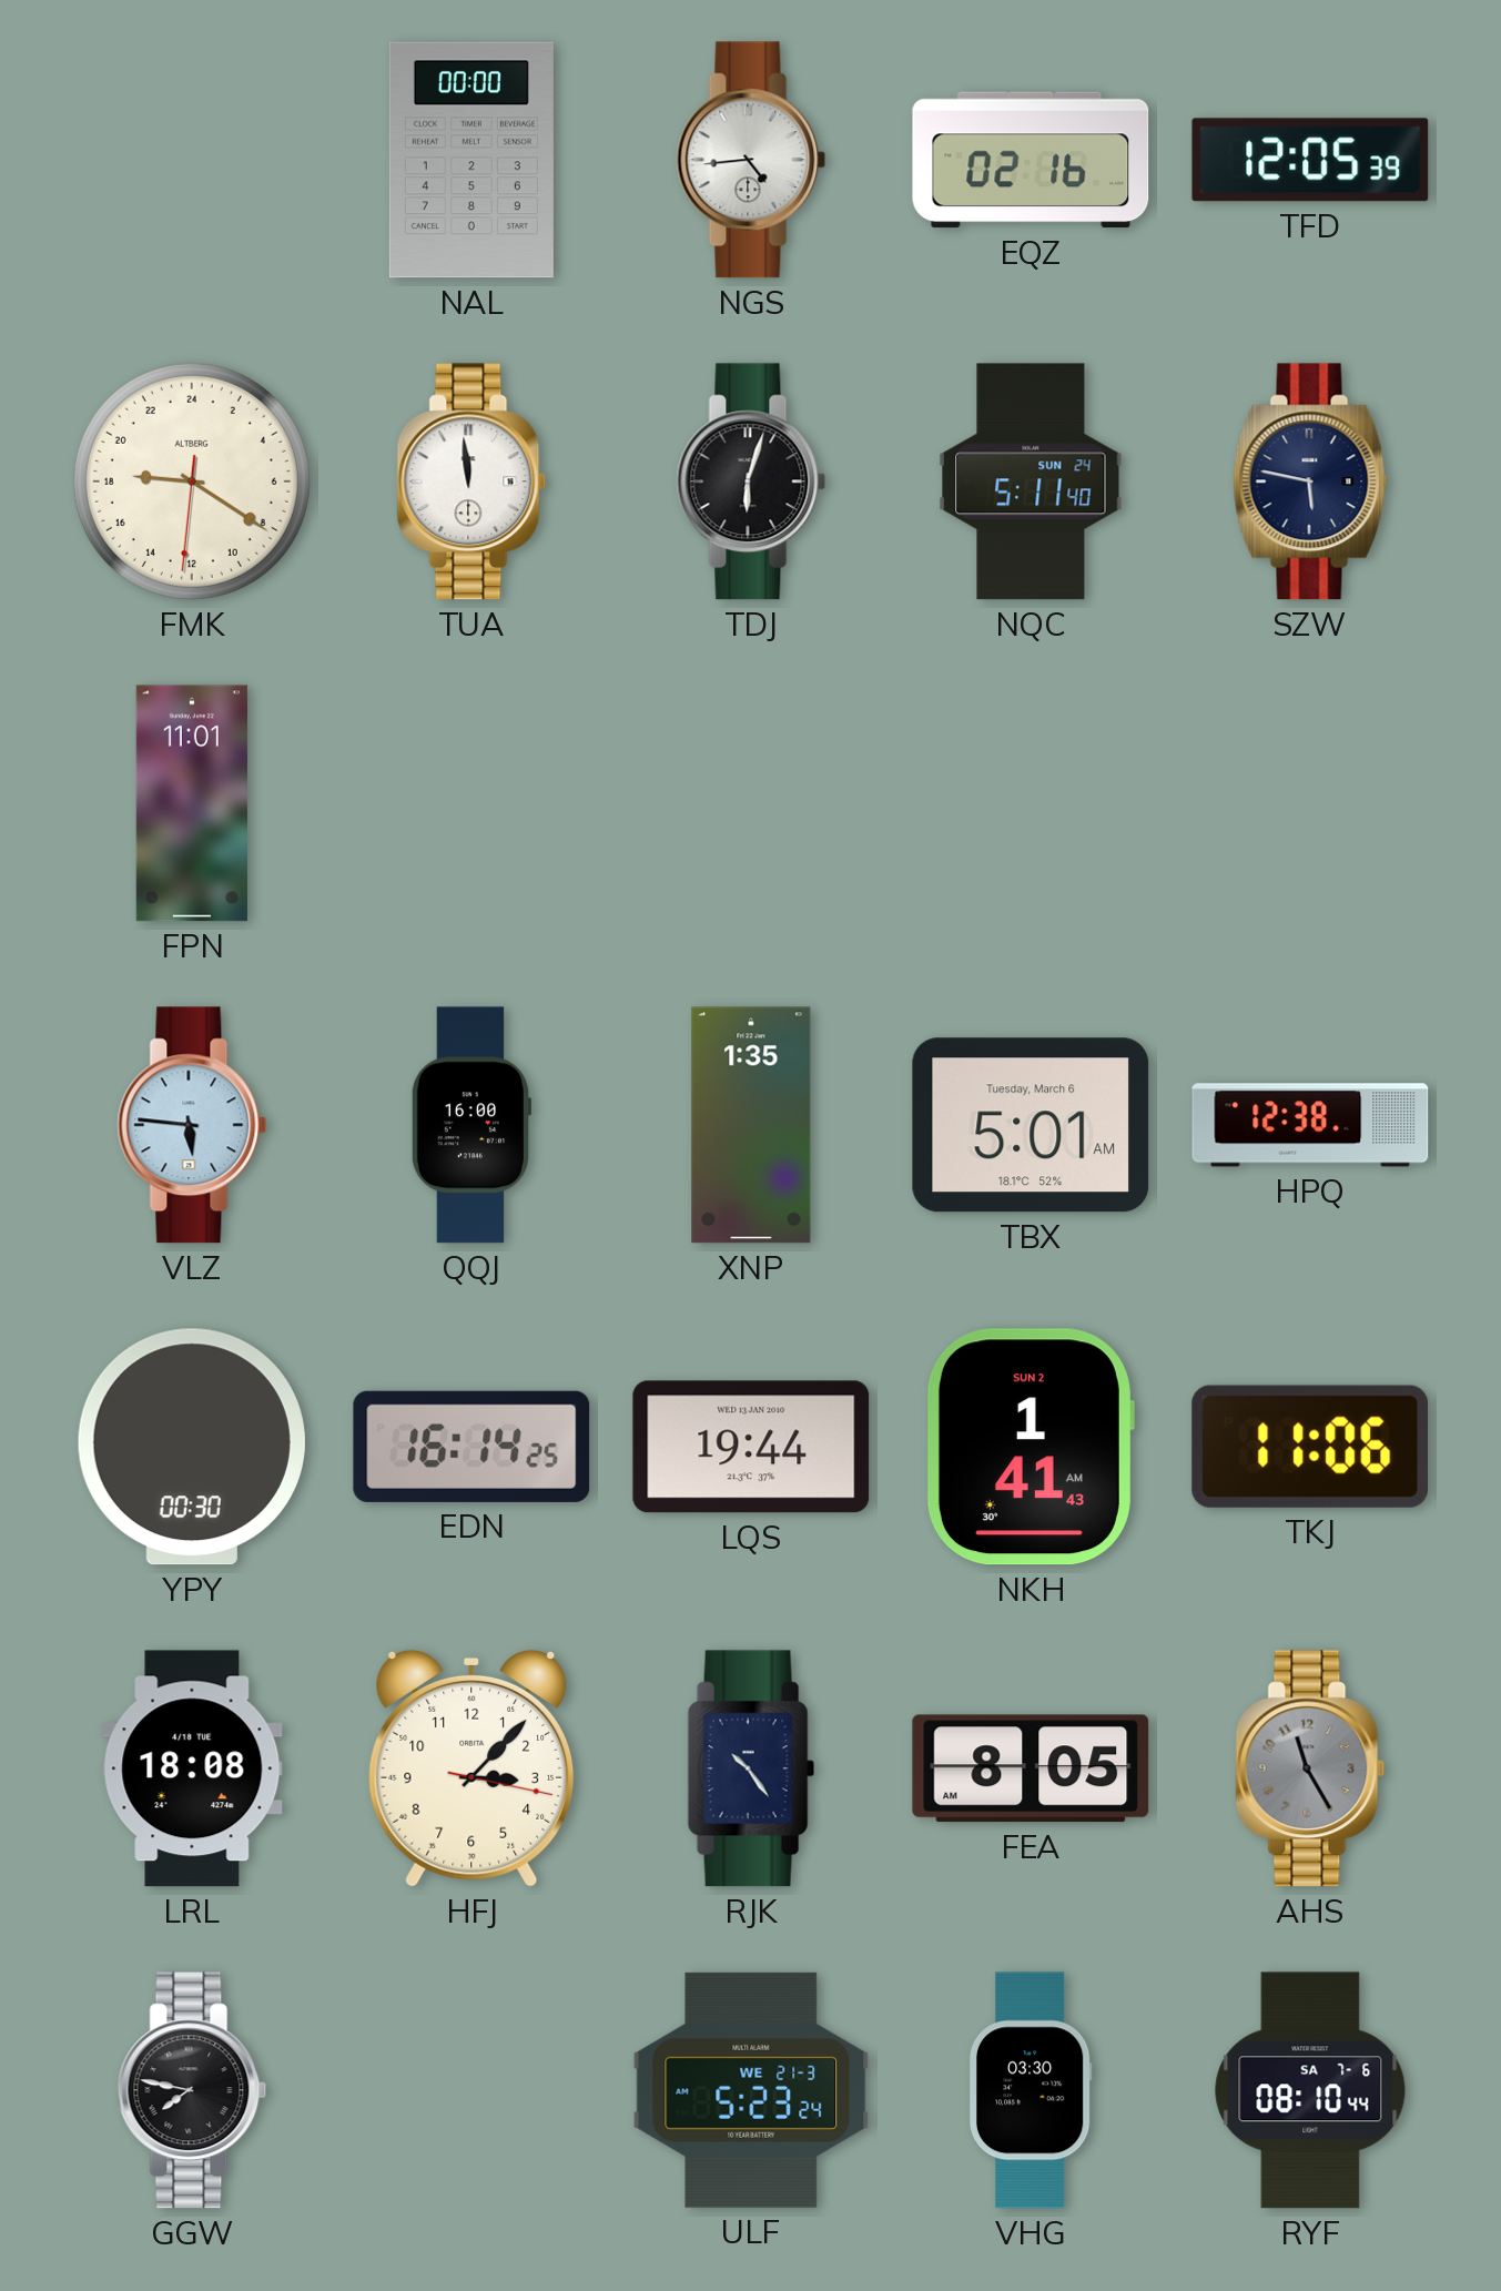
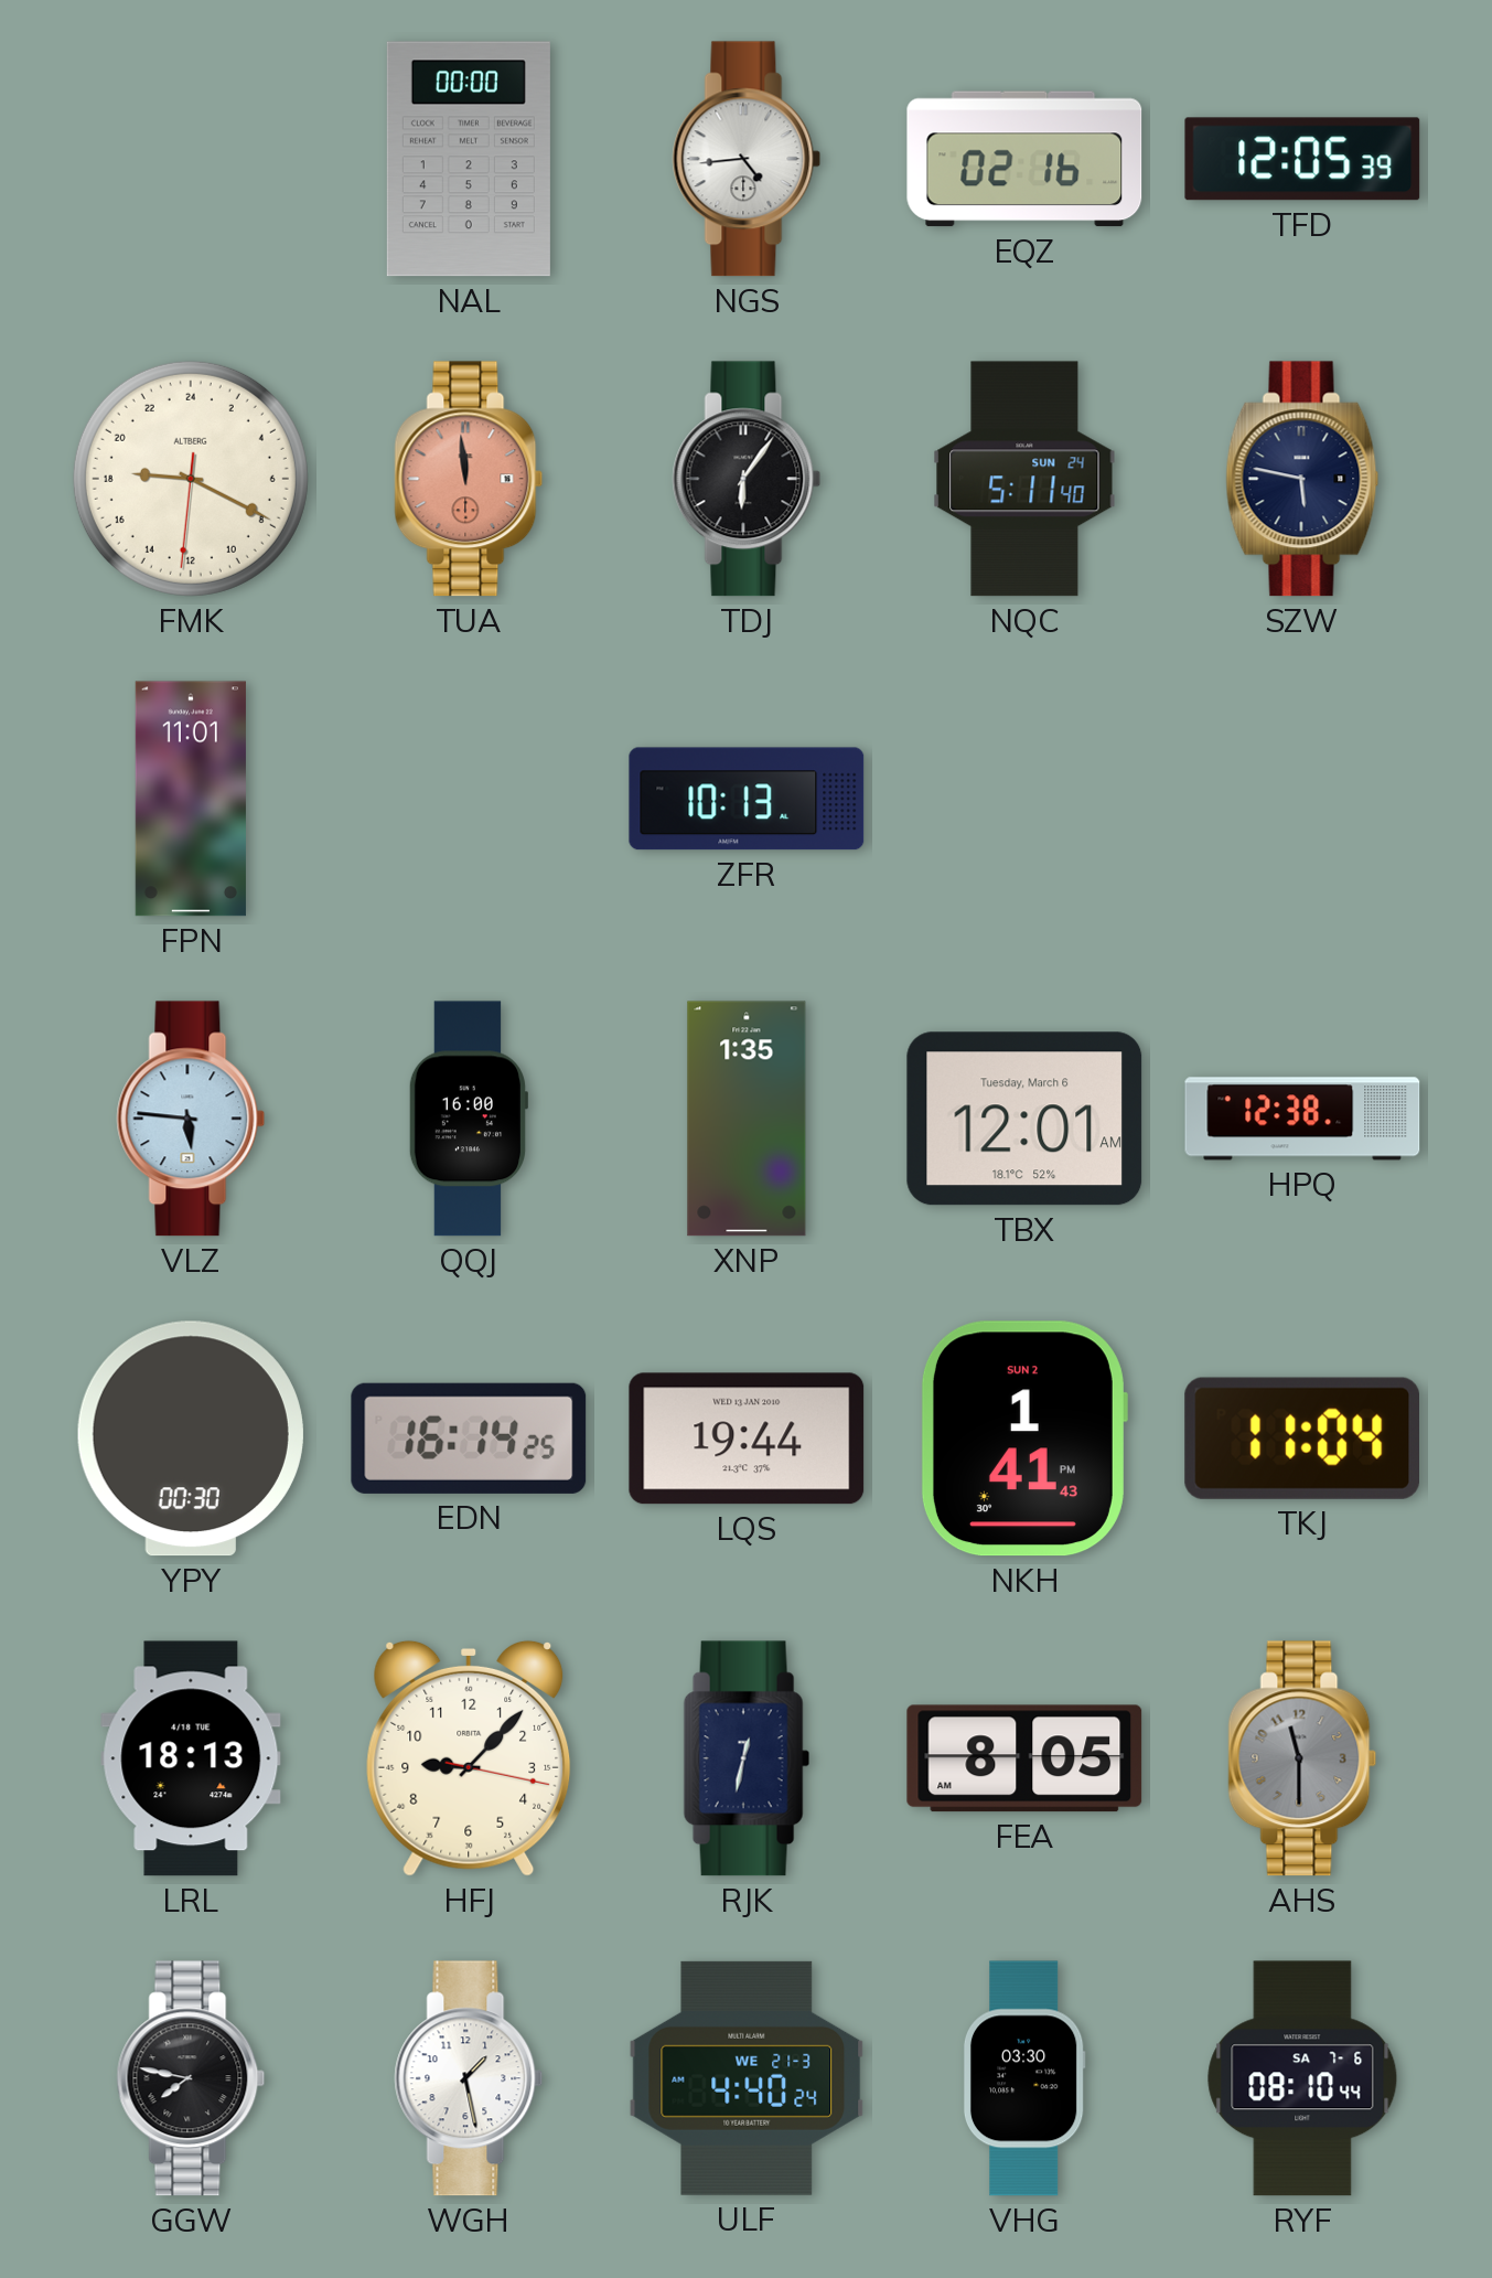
FMK: 18:20 -> 18:19 (191, 479)
TUA dial: white -> salmon (469, 479)
TDJ: 6:03 -> 6:06 (747, 479)
ZFR: none -> 10:13 (747, 799)
TBX: 5:01 -> 12:01 (1024, 1119)
NKH: 1:41:43 AM -> 1:41:43 PM (1023, 1439)
TKJ: 11:06 -> 11:04 (1301, 1439)
LRL: 18:08 -> 18:13 (191, 1758)
HFJ: 3:07 -> 9:07 (469, 1758)
RJK: 10:24 -> 12:32 (747, 1758)
AHS: 11:25 -> 11:30 (1302, 1758)
WGH: none -> 1:28 (469, 2078)
ULF: 5:23 -> 4:40 (747, 2078)
